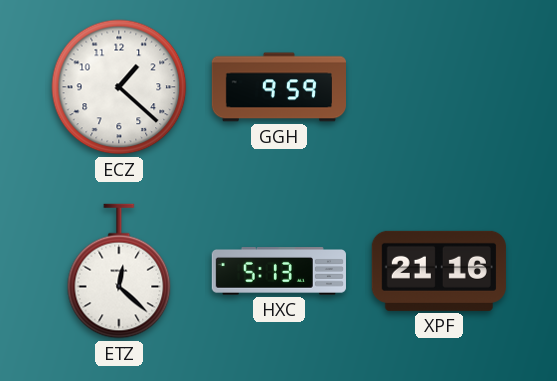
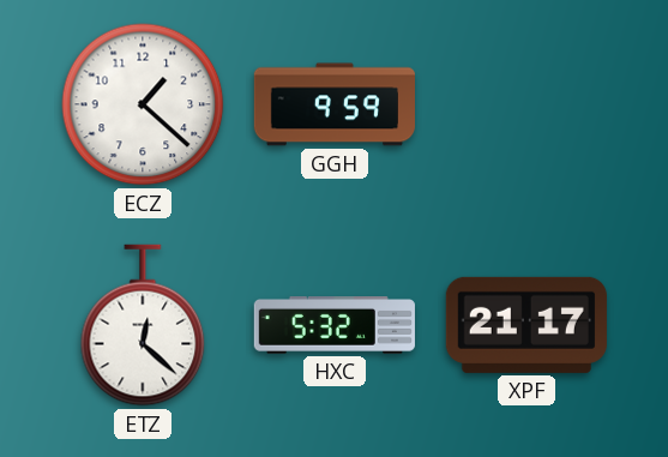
HXC: 5:13 -> 5:32 (335, 326)
XPF: 21:16 -> 21:17 (526, 325)
